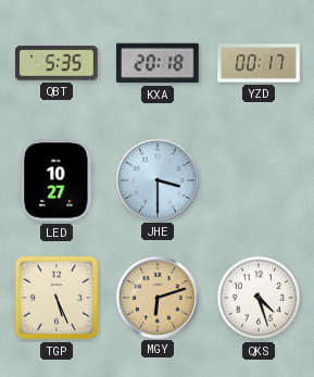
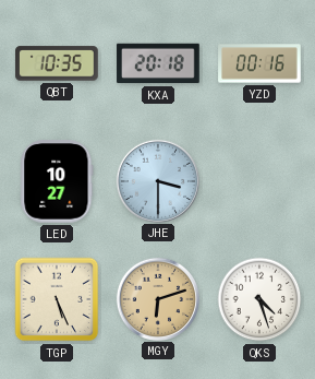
QBT: 5:35 -> 10:35 (57, 63)
YZD: 00:17 -> 00:16 (259, 63)
